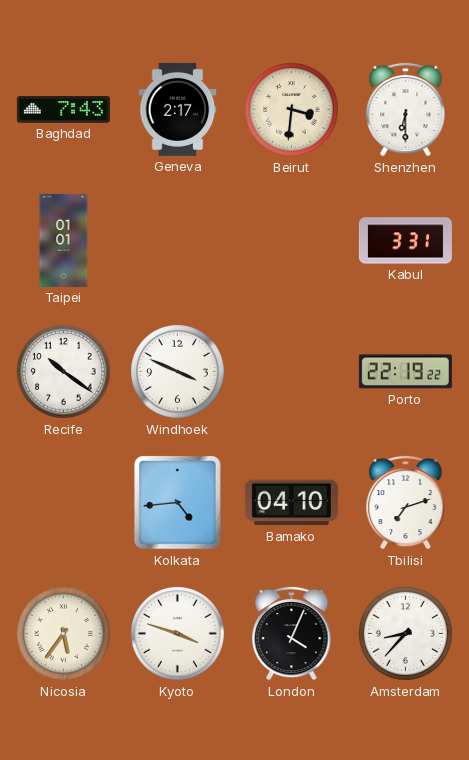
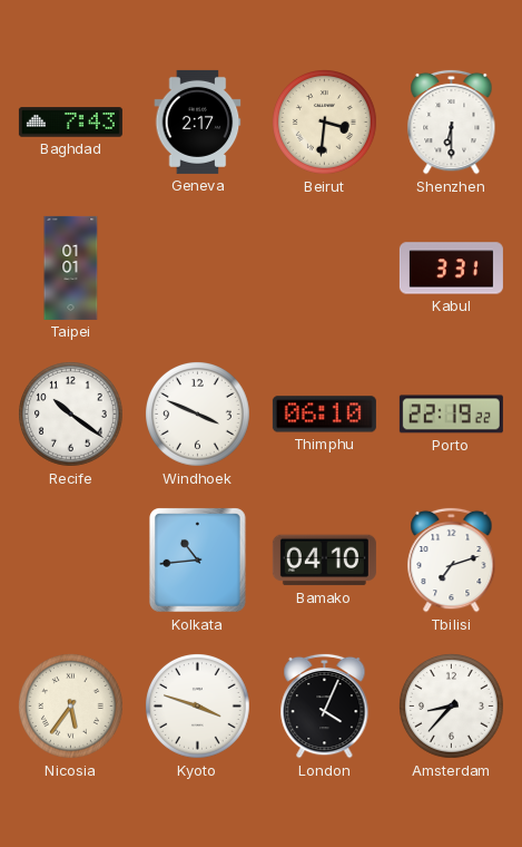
Thimphu: none -> 06:10 (324, 415)
Kolkata: 4:44 -> 10:44 (198, 561)
